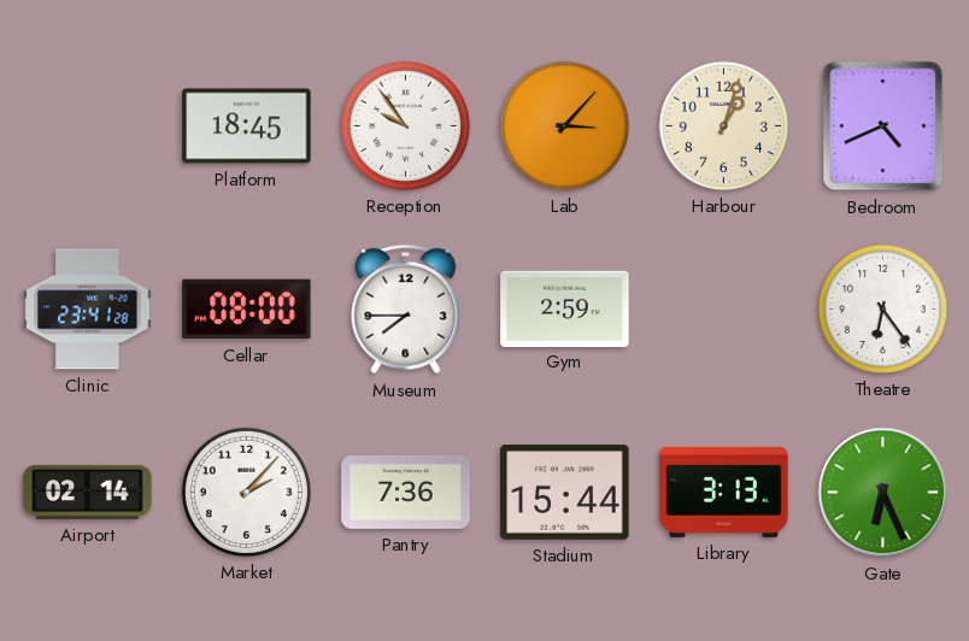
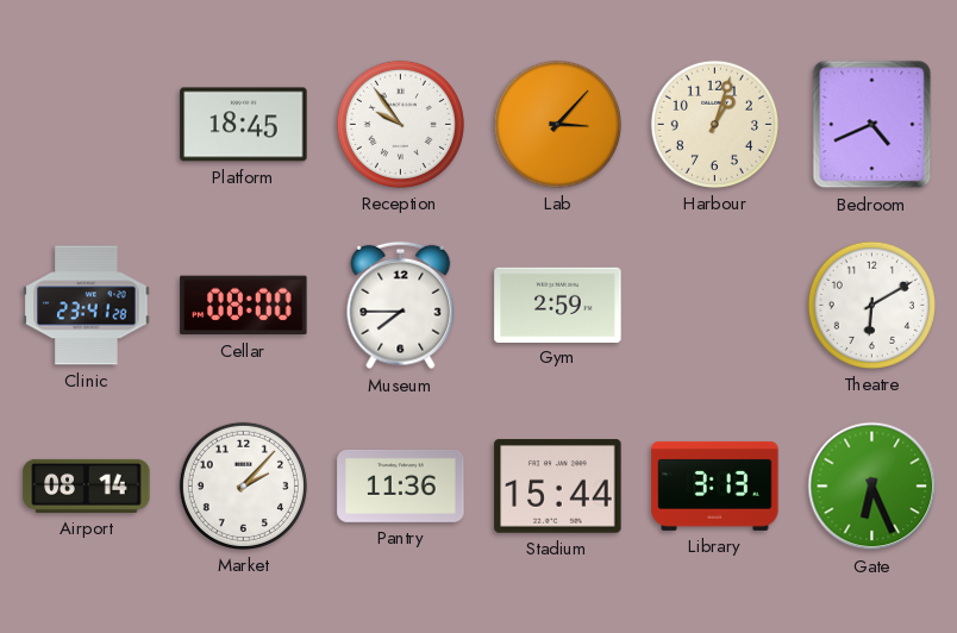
Theatre: 6:24 -> 6:10 (871, 305)
Airport: 02:14 -> 08:14 (87, 485)
Pantry: 7:36 -> 11:36 (401, 485)
